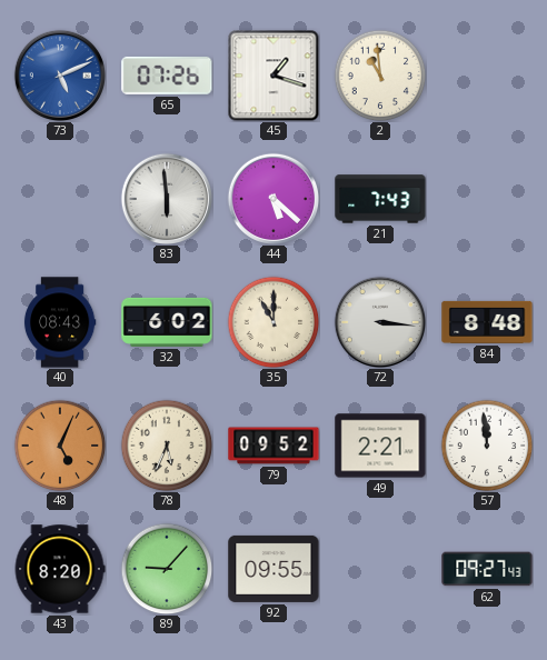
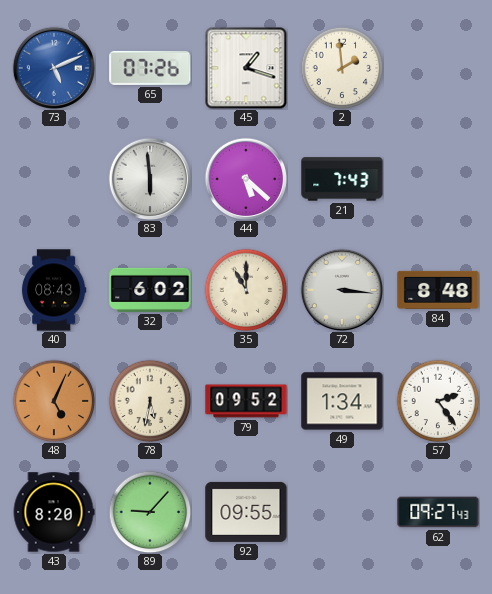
2: 10:59 -> 1:59 (342, 68)
78: 5:34 -> 5:32 (150, 401)
49: 2:21 -> 1:34 (342, 401)
57: 11:59 -> 2:24 (438, 401)
